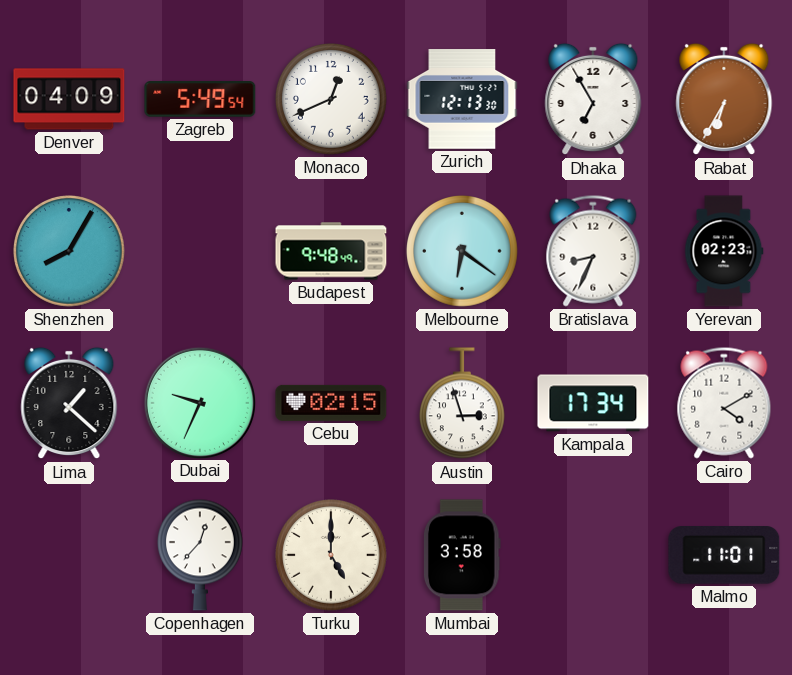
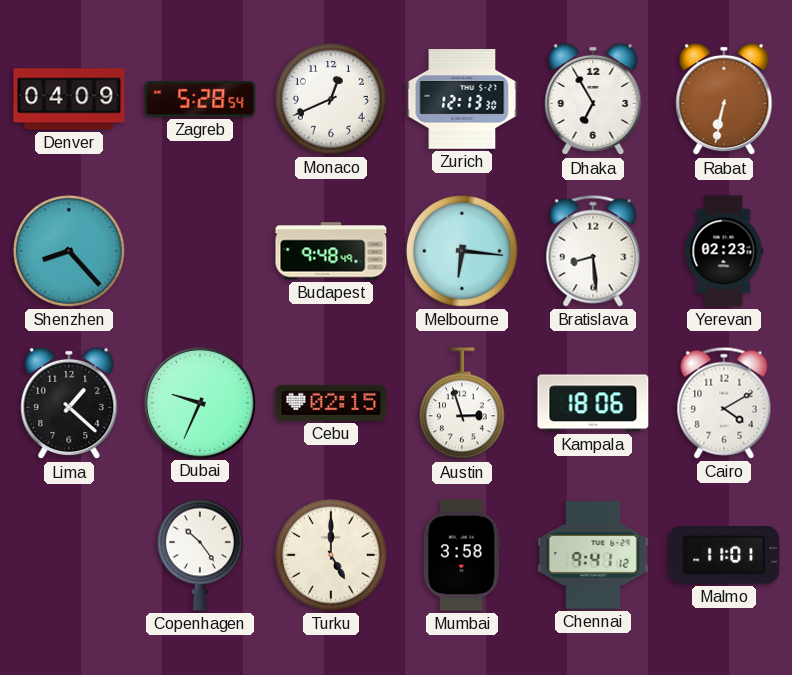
Zagreb: 5:49 -> 5:28 (200, 100)
Rabat: 6:35 -> 6:32 (724, 99)
Shenzhen: 8:05 -> 8:23 (70, 252)
Melbourne: 6:21 -> 6:16 (463, 252)
Bratislava: 8:34 -> 8:29 (593, 251)
Kampala: 17:34 -> 18:06 (593, 403)
Copenhagen: 12:37 -> 10:24 (200, 555)
Chennai: none -> 9:41 (593, 555)
